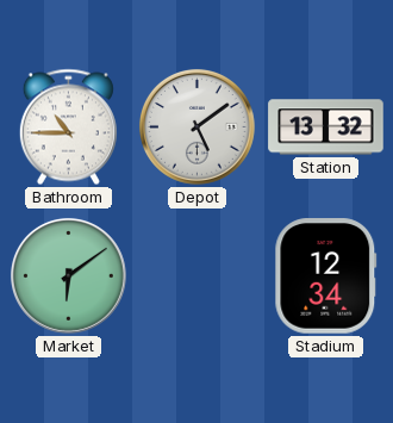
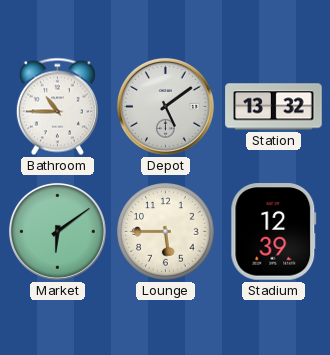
Lounge: none -> 5:45 (166, 232)
Stadium: 12:34 -> 12:39 (274, 232)
